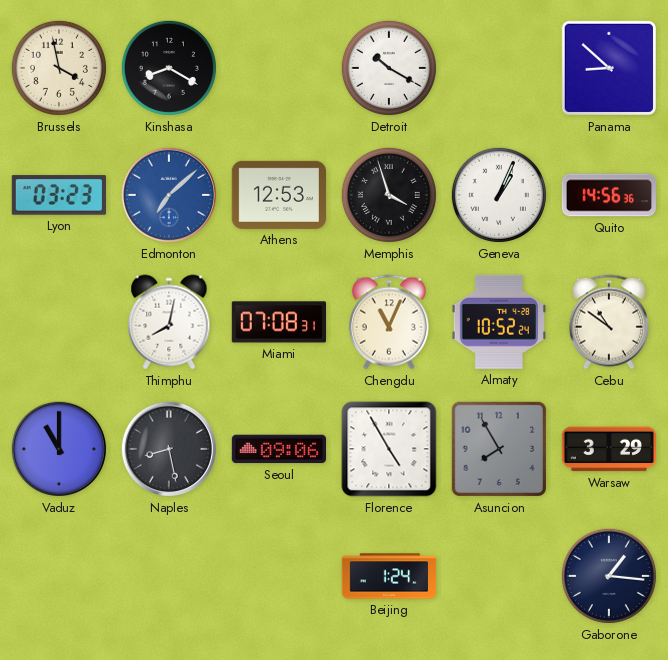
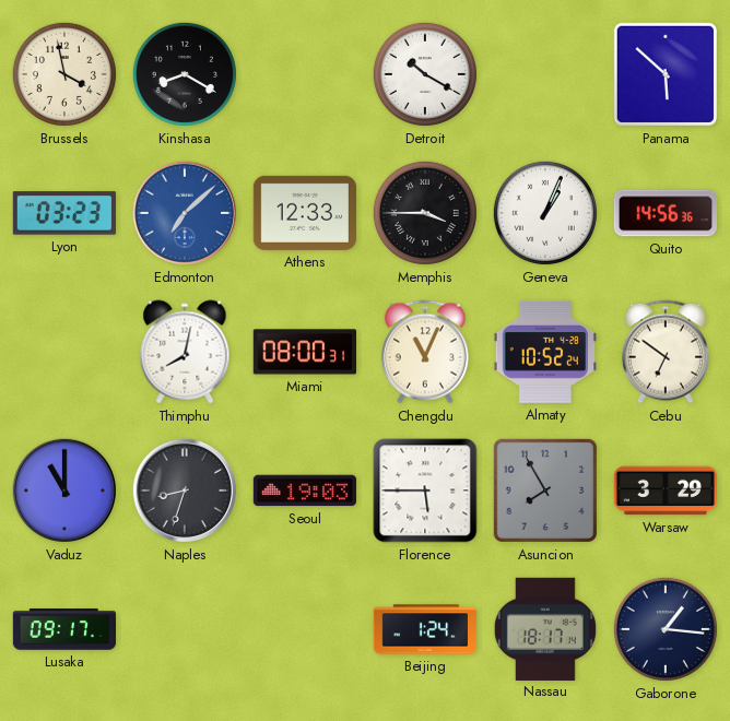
Panama: 8:52 -> 5:52 (666, 74)
Athens: 12:53 -> 12:33 (304, 213)
Memphis: 3:57 -> 3:45 (425, 213)
Miami: 07:08 -> 08:00 (304, 352)
Cebu: 10:51 -> 6:51 (666, 352)
Naples: 8:28 -> 8:33 (184, 490)
Seoul: 09:06 -> 19:03 (304, 490)
Florence: 4:55 -> 5:45 (425, 490)
Lusaka: none -> 09:17 (63, 629)
Nassau: none -> 18:17 (545, 628)
